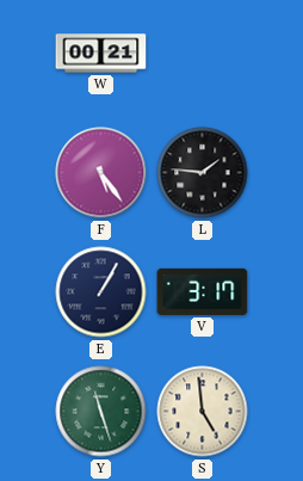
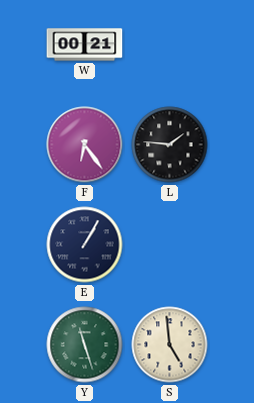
F: 5:24 -> 6:24 (85, 145)
V: 3:17 -> none (203, 291)
